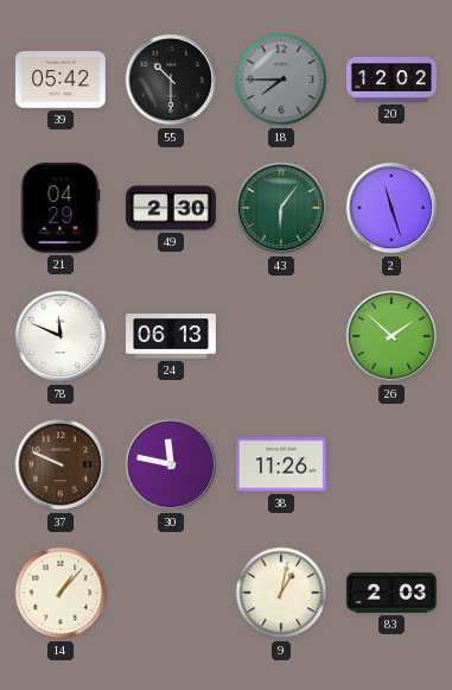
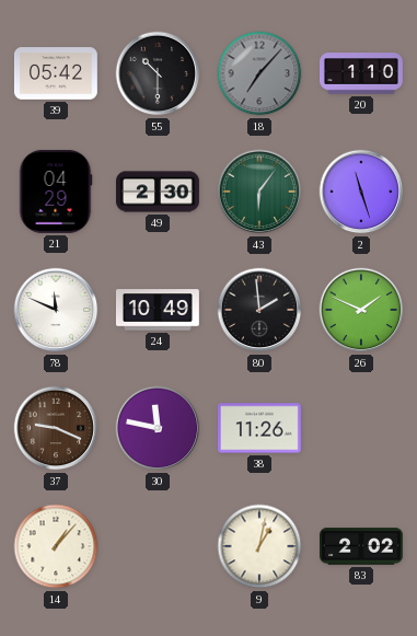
18: 7:45 -> 7:07 (259, 73)
20: 12:02 -> 1:10 (362, 73)
24: 06:13 -> 10:49 (158, 310)
80: none -> 1:59 (259, 310)
26: 1:52 -> 1:49 (361, 310)
37: 9:49 -> 9:19 (56, 428)
83: 2:03 -> 2:02 (362, 546)
